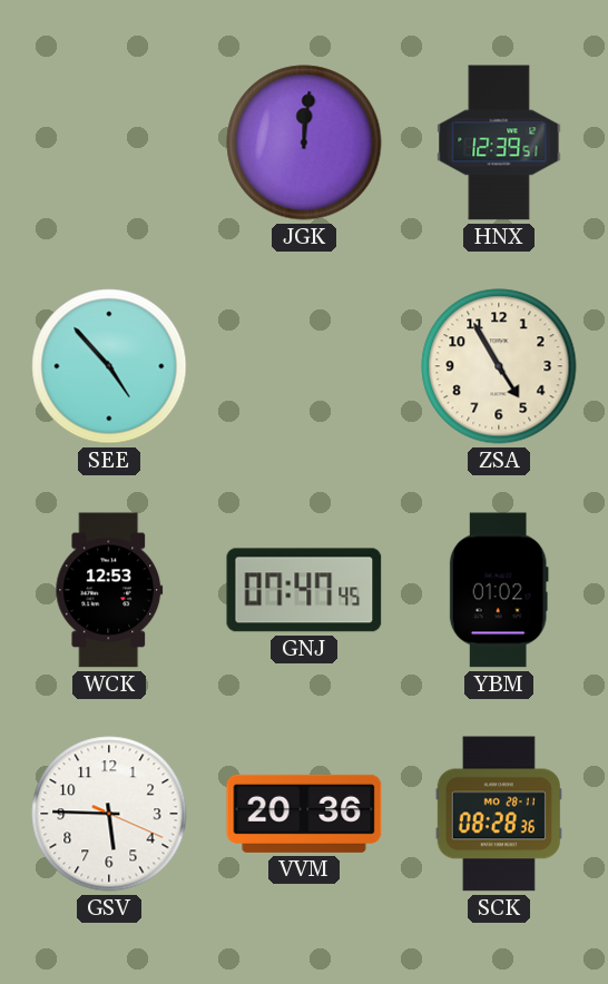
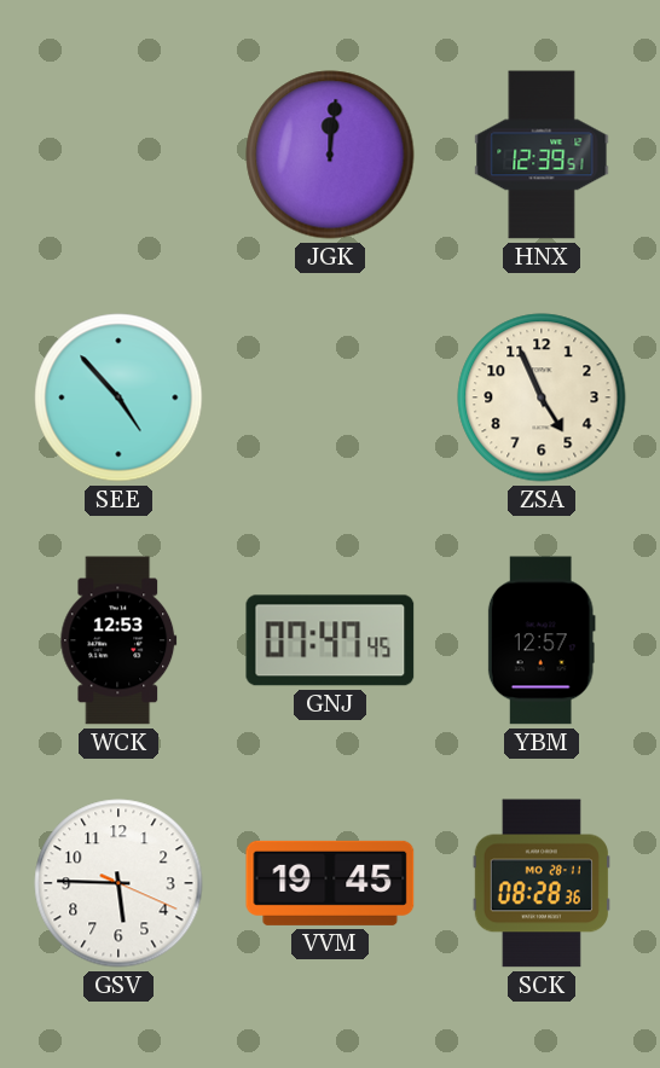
ZSA: 4:55 -> 4:56 (542, 397)
YBM: 01:02 -> 12:57 (542, 640)
VVM: 20:36 -> 19:45 (330, 883)
